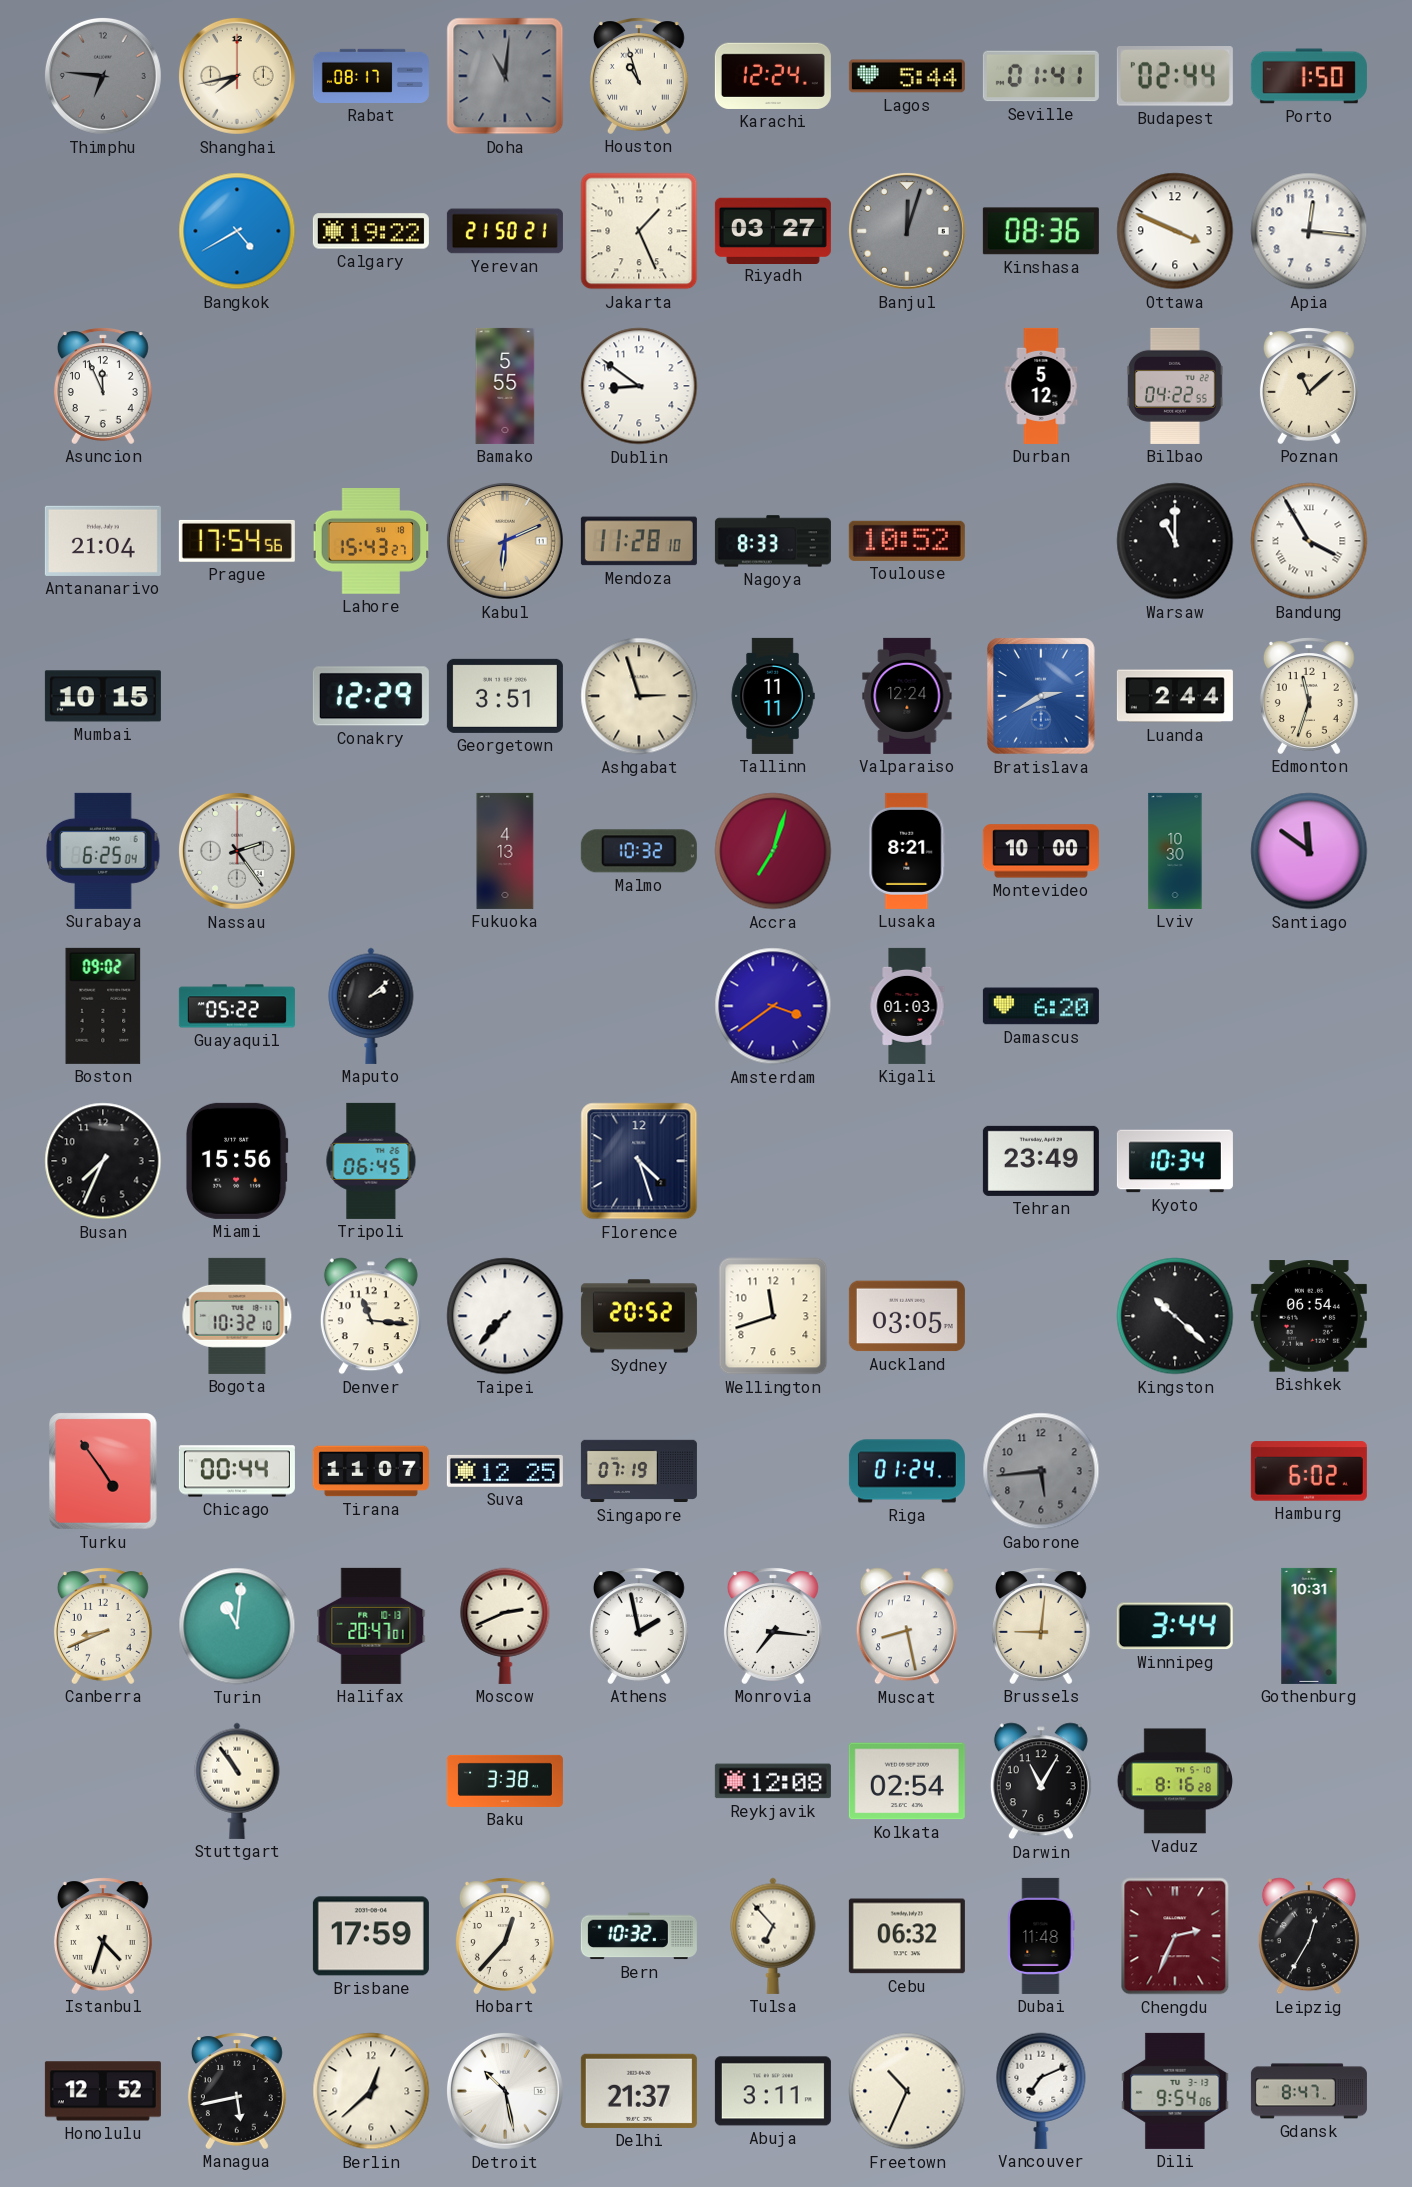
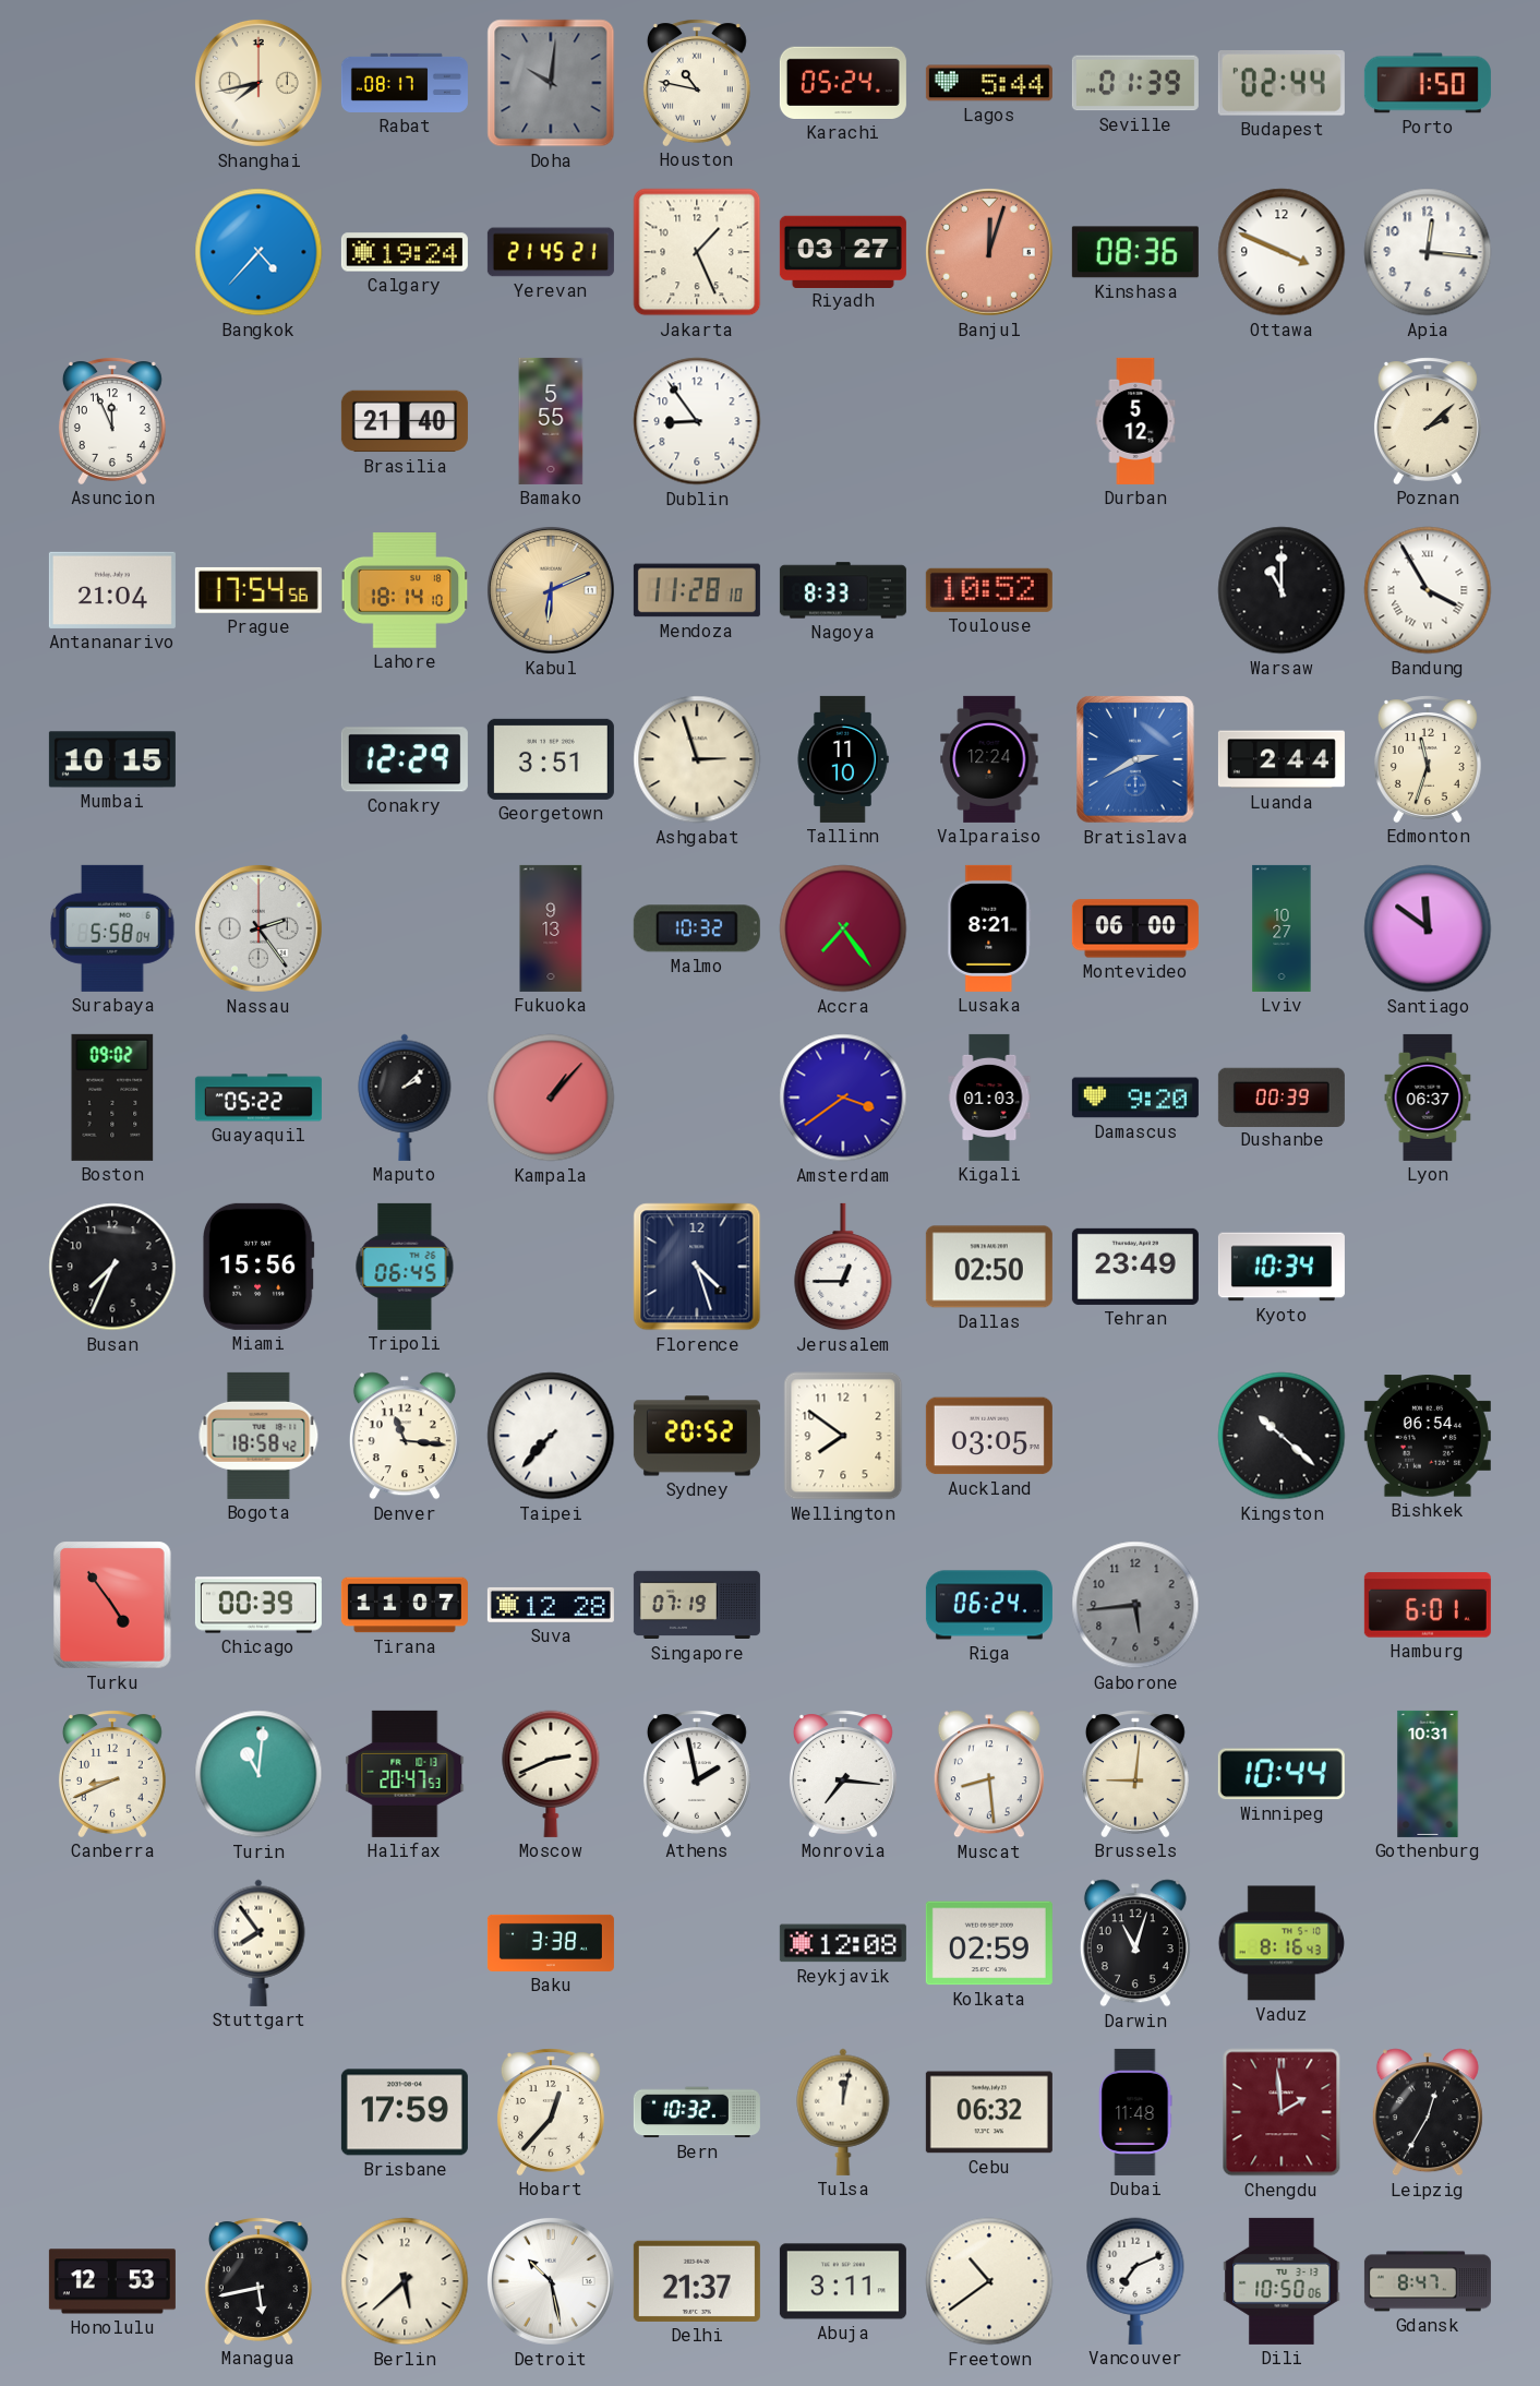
Thimphu: 6:46 -> none (103, 76)
Doha: 11:01 -> 10:01 (551, 83)
Houston: 10:57 -> 10:47 (697, 83)
Karachi: 12:24 -> 05:24 (843, 83)
Seville: 01:41 -> 01:39 (1135, 83)
Bangkok: 4:40 -> 4:37 (258, 252)
Calgary: 19:22 -> 19:24 (405, 252)
Yerevan: 21:50 -> 21:45 (551, 252)
Banjul dial: grey -> salmon (989, 252)
Brasilia: none -> 21:40 (405, 421)
Dublin: 8:51 -> 8:54 (697, 421)
Bilbao: 04:22 -> none (1175, 386)
Poznan: 11:08 -> 2:08 (1428, 421)
Lahore: 15:43 -> 18:14 (405, 591)
Tallinn: 11:11 -> 11:10 (843, 759)
Surabaya: 6:25 -> 5:58 (112, 928)
Fukuoka: 4:13 -> 9:13 (551, 928)
Accra: 7:03 -> 7:24 (843, 928)
Montevideo: 10:00 -> 06:00 (1135, 928)
Lviv: 10:30 -> 10:27 (1282, 928)
Kampala: none -> 1:07 (551, 1098)
Damascus: 6:20 -> 9:20 (1135, 1098)
Dushanbe: none -> 00:39 (1282, 1096)
Lyon: none -> 06:37 (1428, 1098)
Jerusalem: none -> 12:45 (843, 1267)
Dallas: none -> 02:50 (989, 1267)
Bogota: 10:32 -> 18:58 (258, 1436)
Wellington: 11:42 -> 7:51 (843, 1436)
Chicago: 00:44 -> 00:39 (258, 1605)
Suva: 12:25 -> 12:28 (551, 1605)
Riga: 01:24 -> 06:24 (989, 1605)
Hamburg: 6:02 -> 6:01 (1428, 1605)
Halifax: 20:47:01 -> 20:47:53 (405, 1774)
Muscat: 8:28 -> 8:29 (989, 1774)
Winnipeg: 3:44 -> 10:44 (1282, 1774)
Stuttgart: 10:54 -> 7:54 (258, 1943)
Kolkata: 02:54 -> 02:59 (989, 1943)
Darwin: 11:05 -> 11:03 (1135, 1943)
Vaduz: 8:16:28 -> 8:16:43 (1280, 1943)
Istanbul: 4:33 -> none (103, 1936)
Tulsa: 6:53 -> 12:02 (843, 2112)
Chengdu: 2:34 -> 1:59 (1282, 2112)
Honolulu: 12:52 -> 12:53 (112, 2281)
Berlin: 12:38 -> 5:38 (405, 2281)
Freetown: 10:34 -> 10:39 (989, 2281)
Dili: 9:54 -> 10:50 (1282, 2281)
